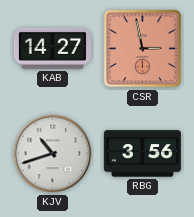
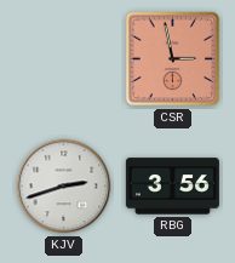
KAB: 14:27 -> none (52, 48)
KJV: 10:42 -> 2:42 (64, 187)
